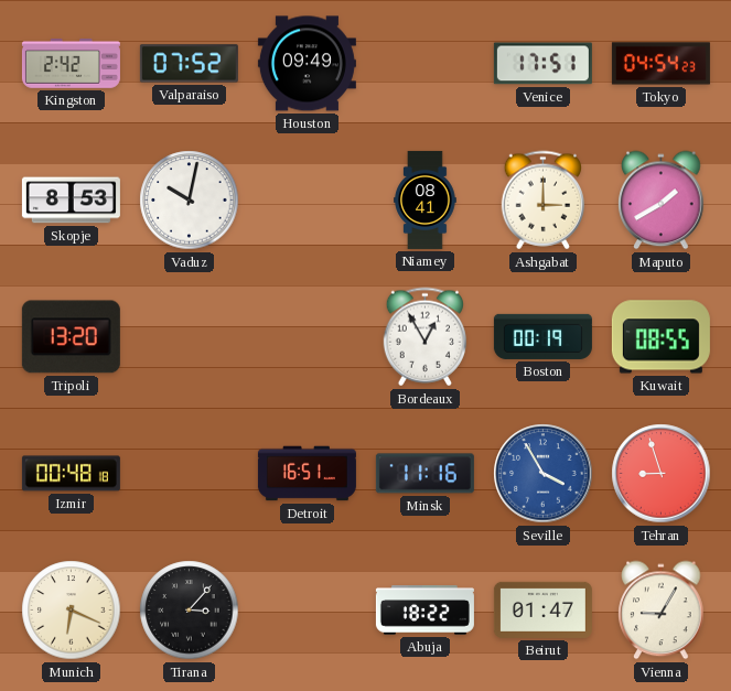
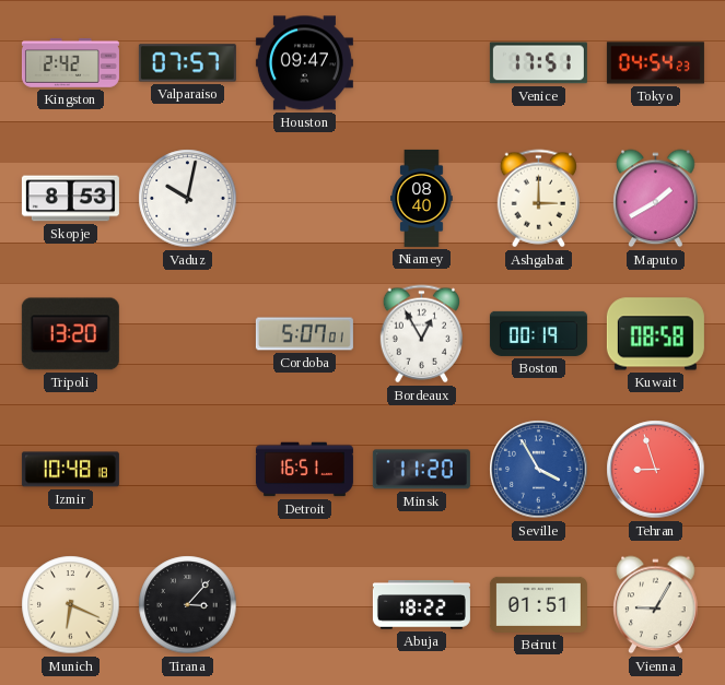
Valparaiso: 07:52 -> 07:57 (187, 63)
Houston: 09:49 -> 09:47 (304, 63)
Niamey: 08:41 -> 08:40 (422, 198)
Cordoba: none -> 5:07 (304, 334)
Kuwait: 08:55 -> 08:58 (655, 334)
Izmir: 00:48 -> 10:48 (70, 470)
Minsk: 11:16 -> 11:20 (421, 470)
Beirut: 01:47 -> 01:51 (538, 604)
